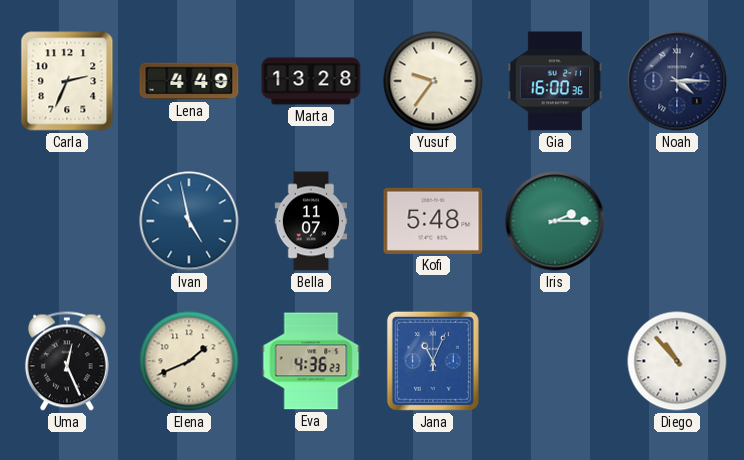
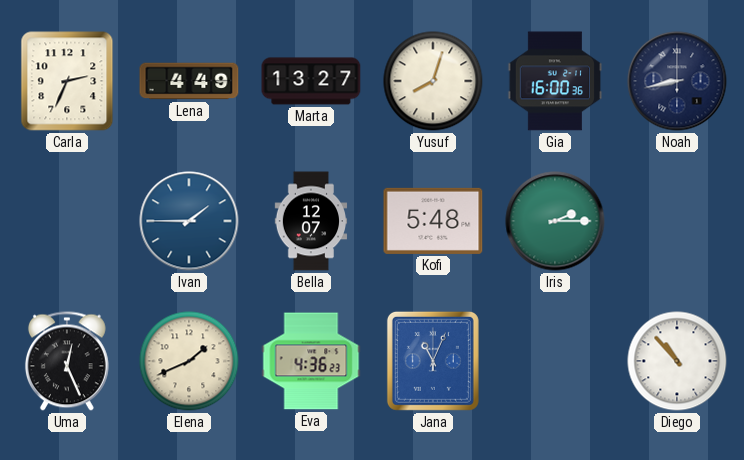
Marta: 13:28 -> 13:27 (311, 81)
Yusuf: 9:36 -> 8:03 (433, 81)
Noah: 4:15 -> 8:43 (677, 81)
Ivan: 4:58 -> 1:45 (189, 221)
Bella: 11:07 -> 12:07 (311, 221)
